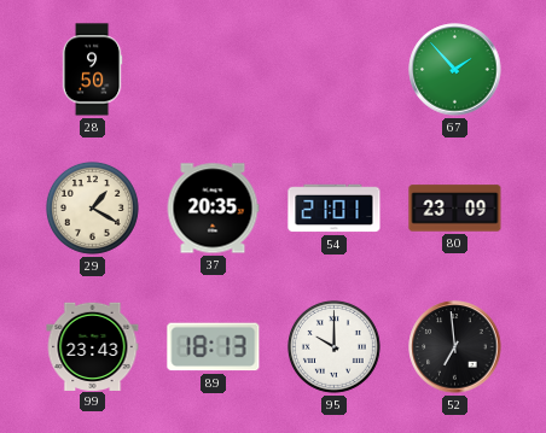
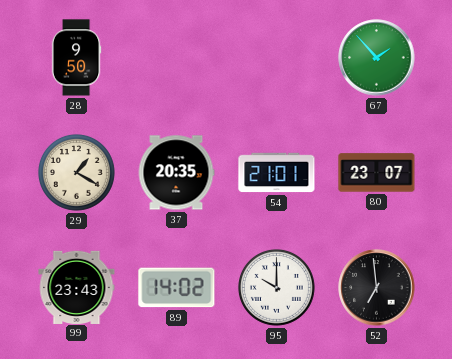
80: 23:09 -> 23:07 (377, 173)
89: 18:13 -> 14:02 (177, 288)
